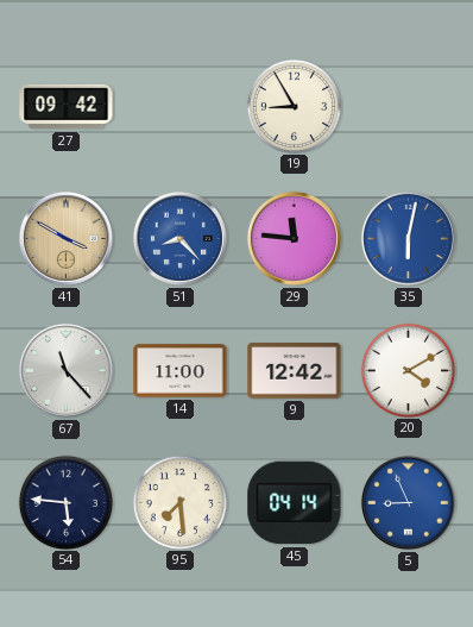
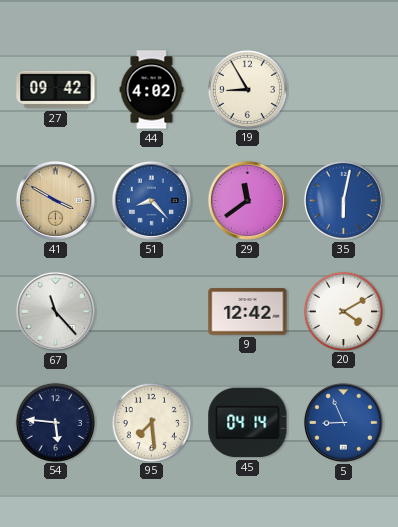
44: none -> 4:02 (152, 90)
29: 11:46 -> 11:39 (247, 200)
14: 11:00 -> none (181, 371)
